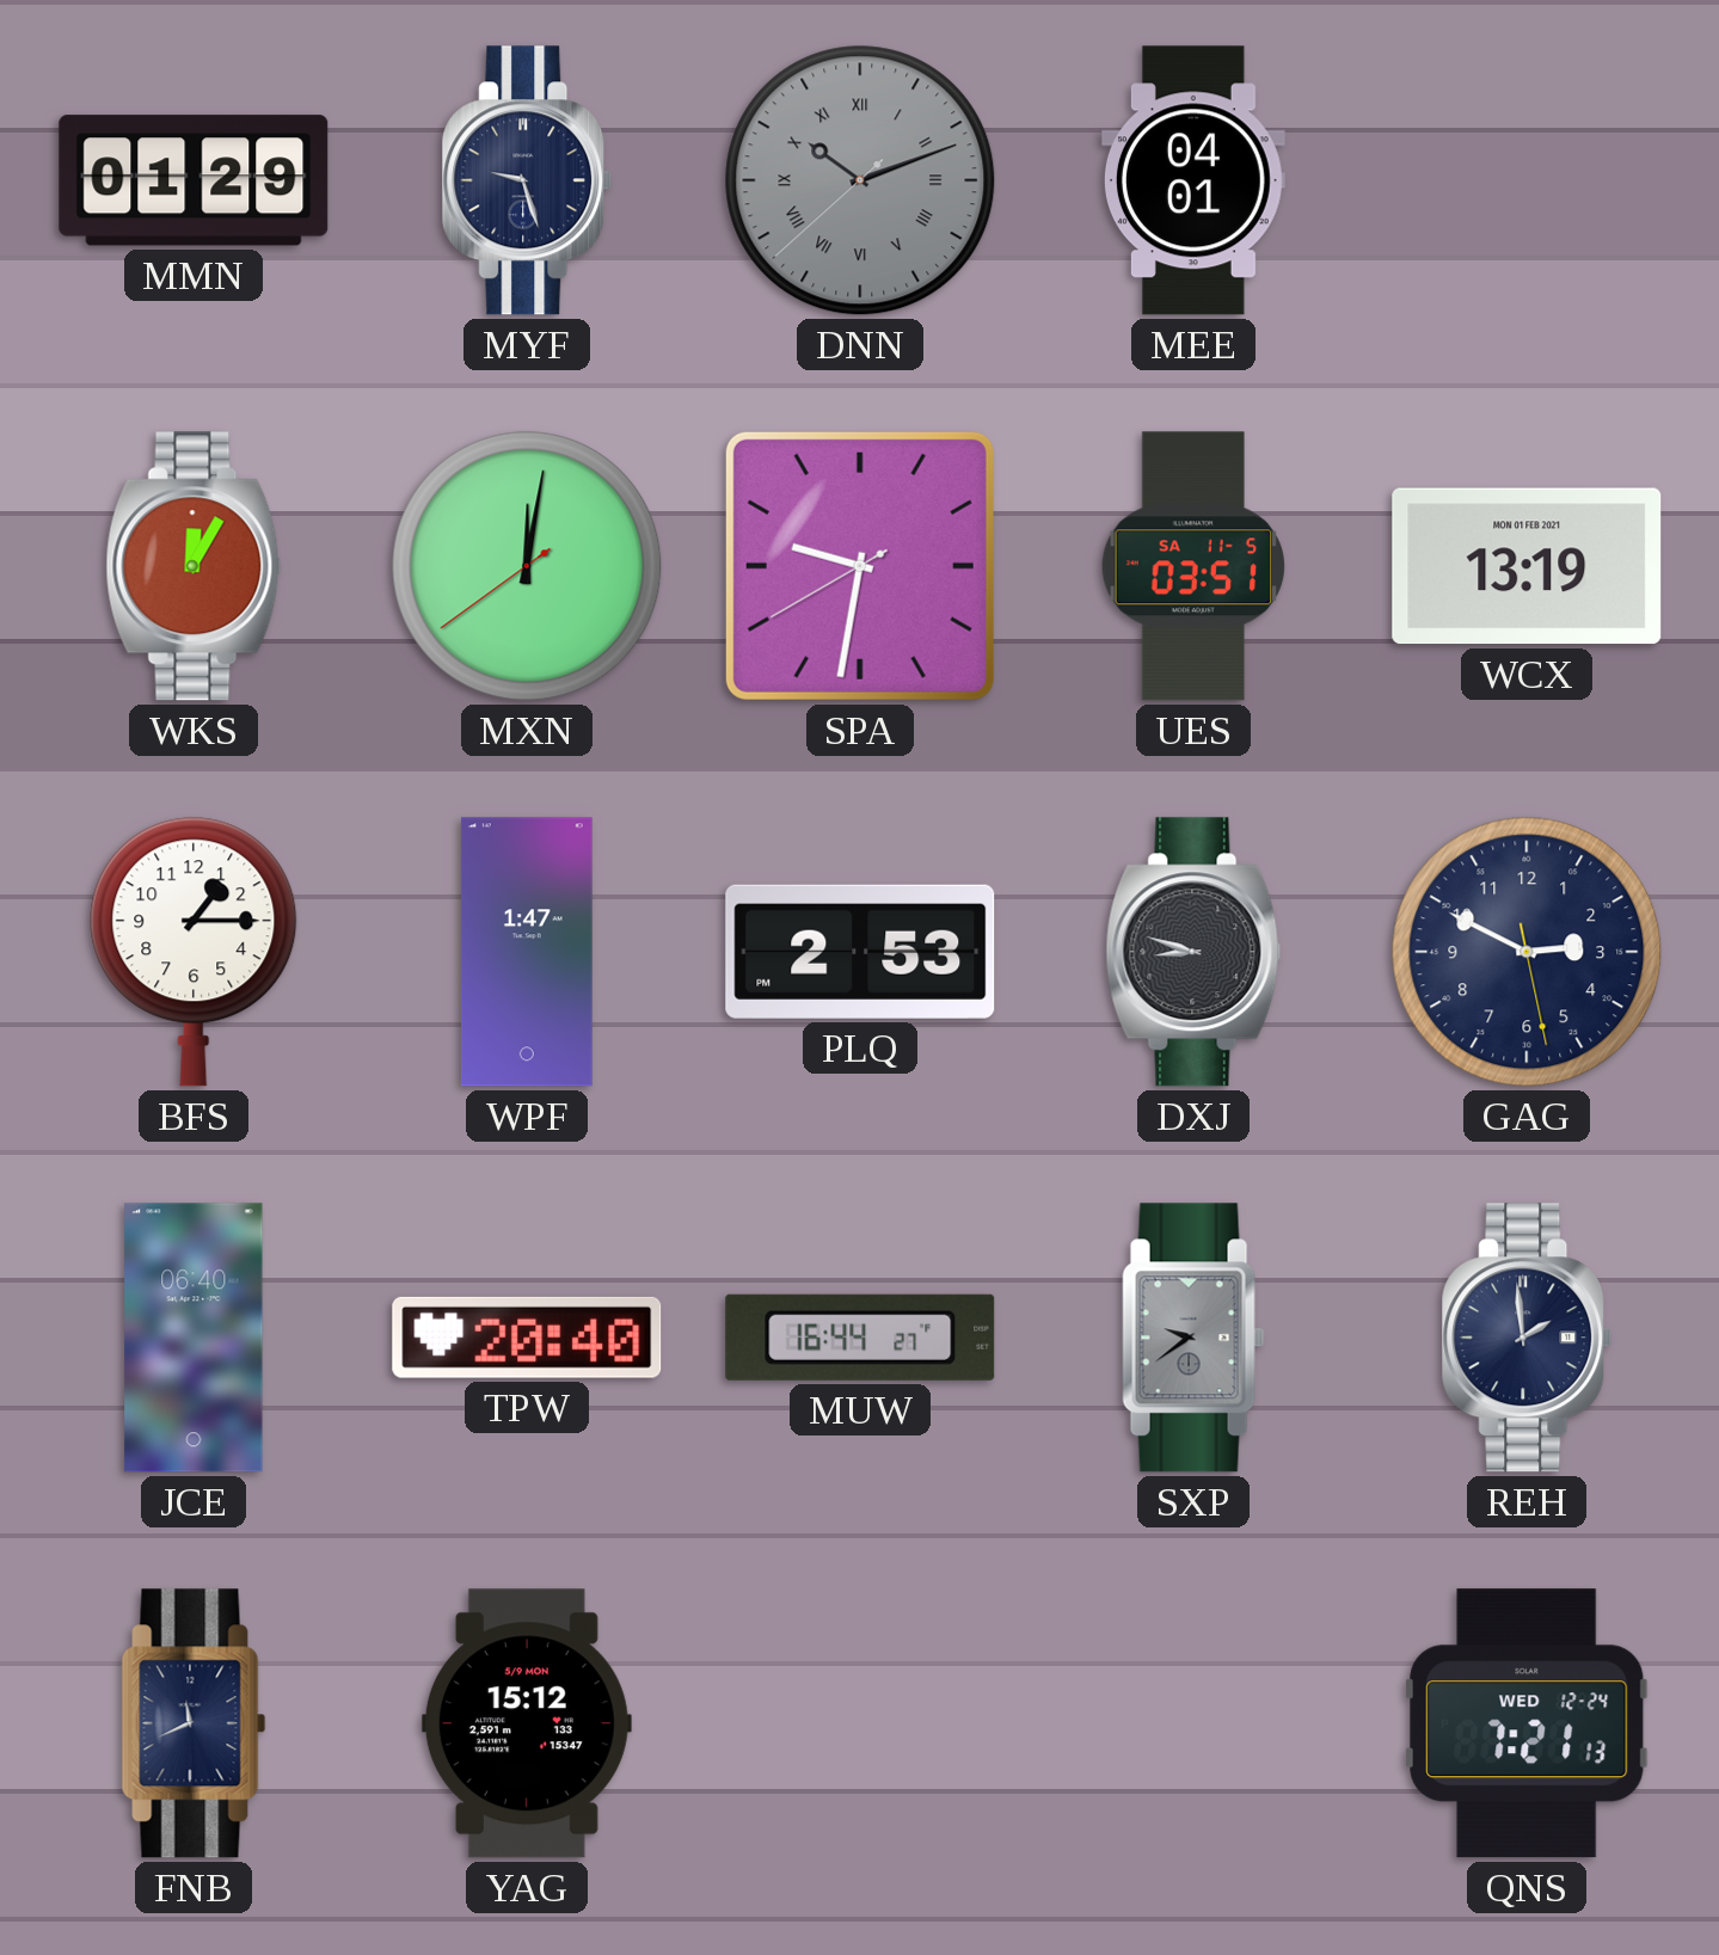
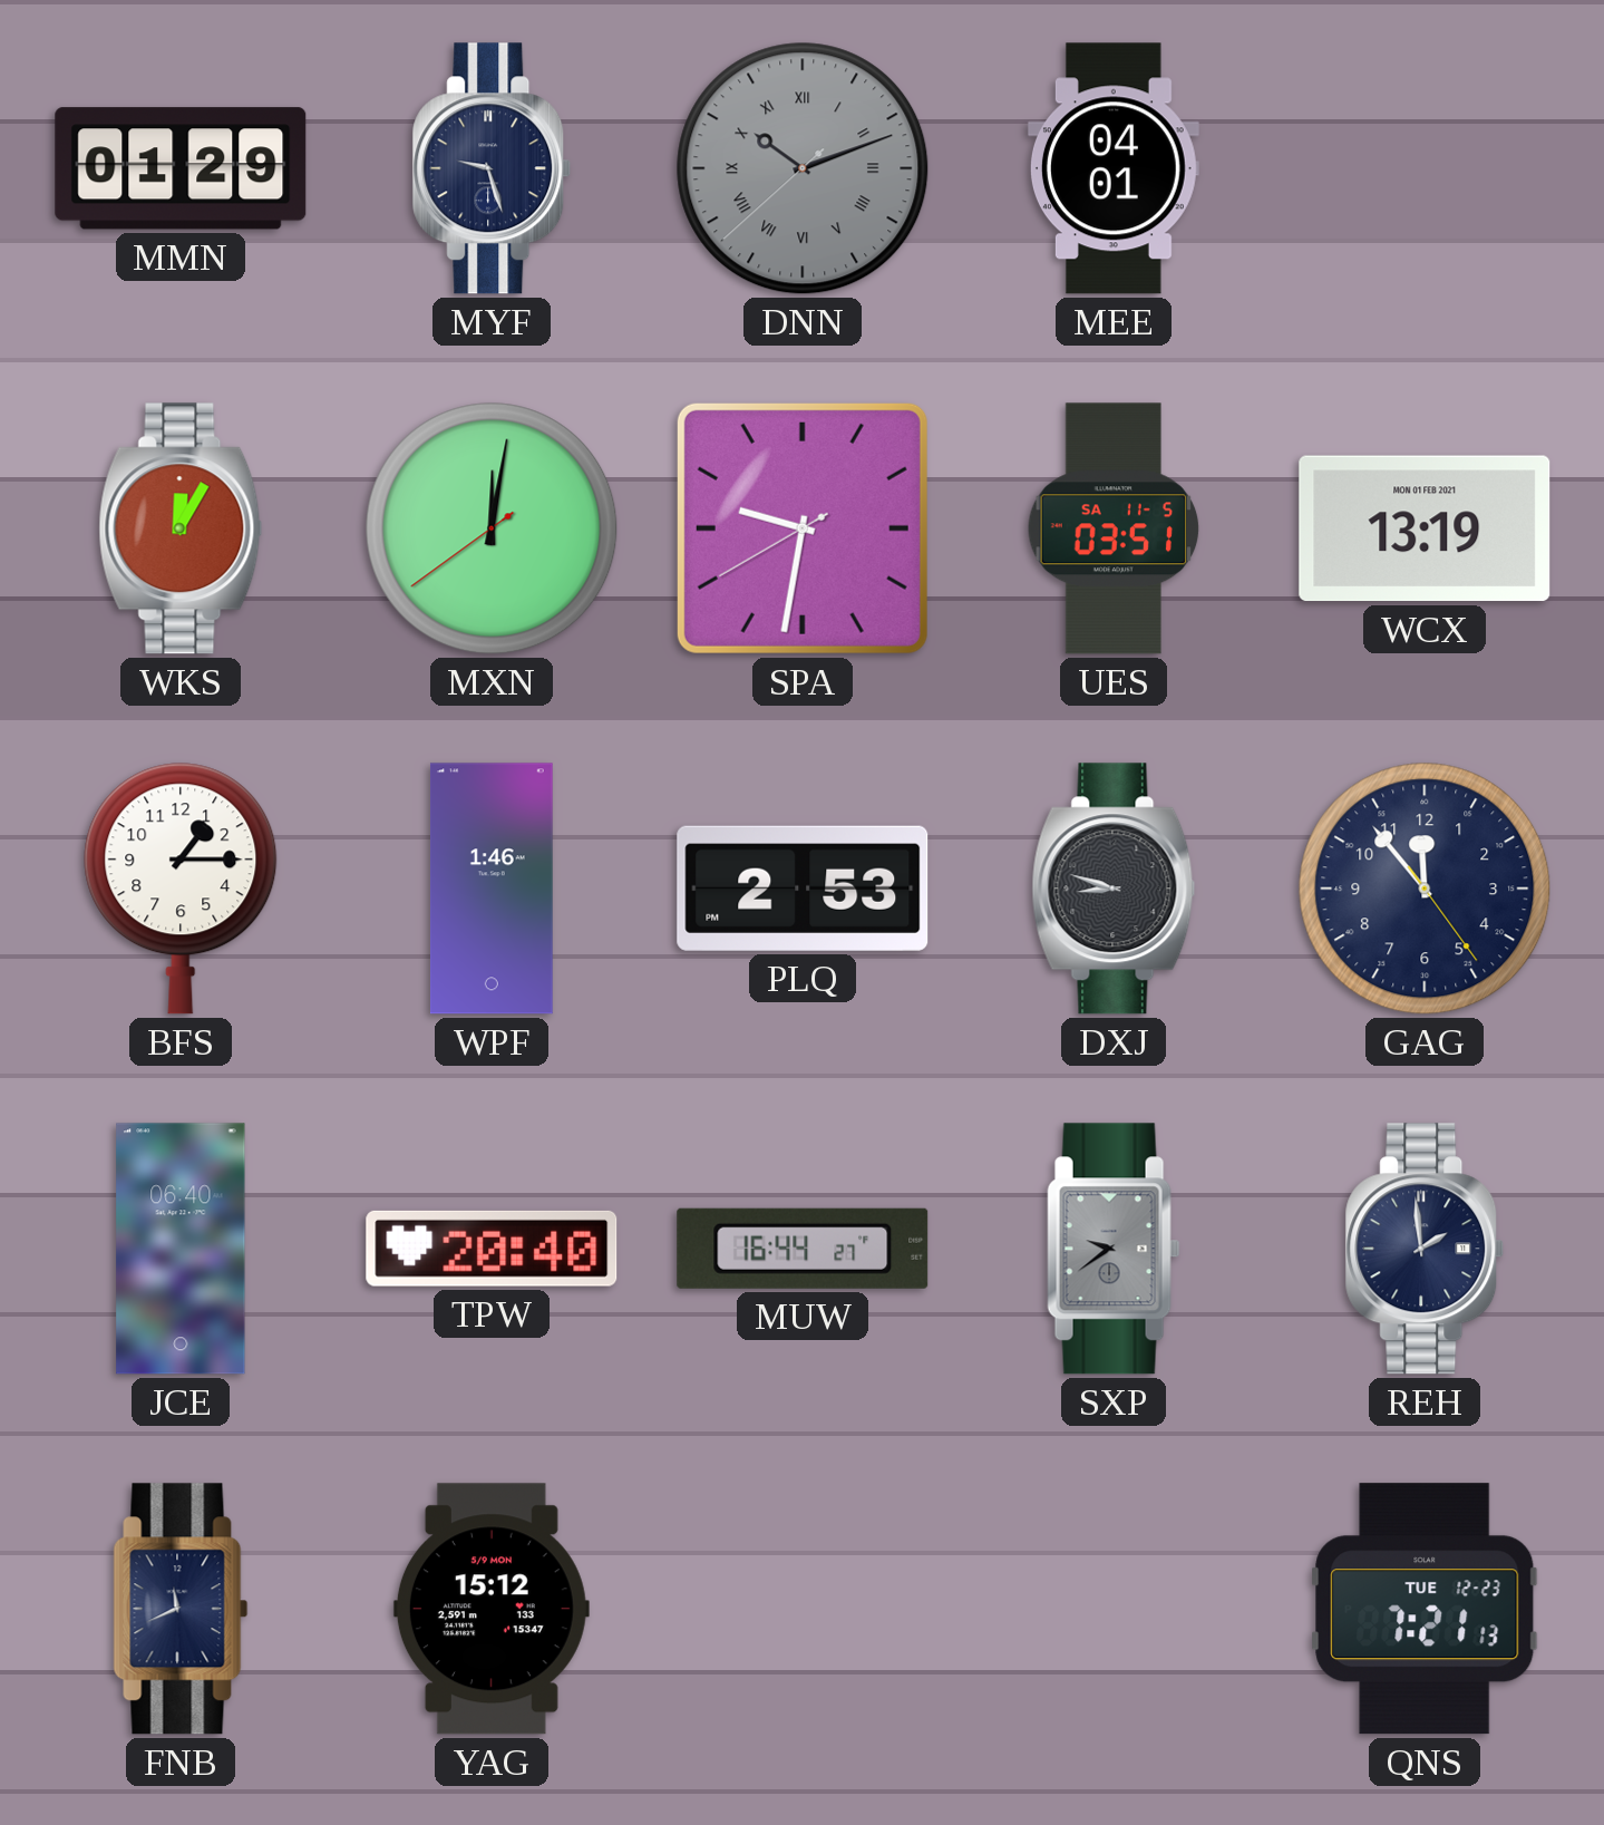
WPF: 1:47 -> 1:46 (492, 889)
GAG: 2:49 -> 11:53 (1425, 889)
QNS date: WED 12-24 -> TUE 12-23 (1425, 1609)
